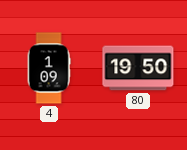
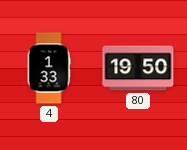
4: 1:09 -> 1:33 (49, 68)
